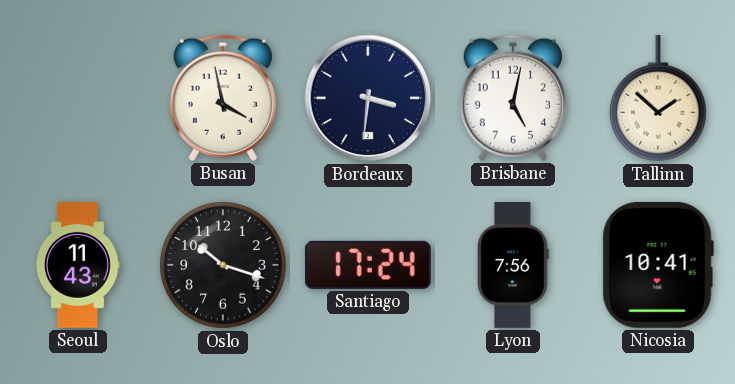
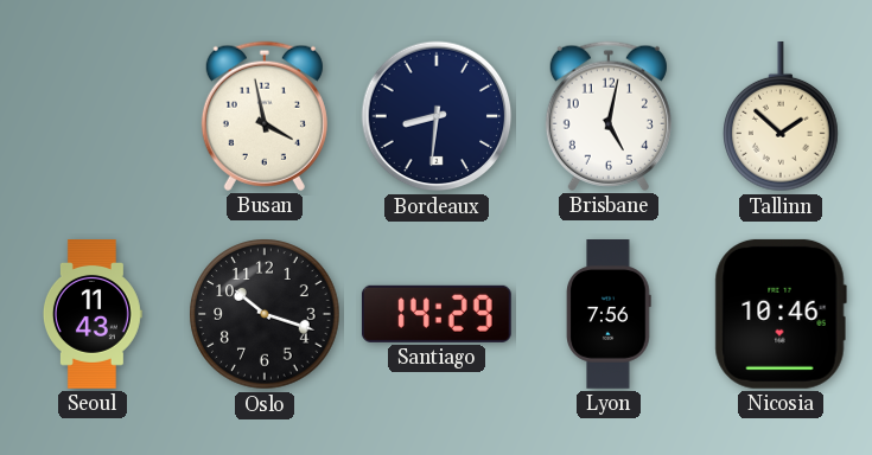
Bordeaux: 3:31 -> 8:31 (437, 116)
Santiago: 17:24 -> 14:29 (437, 314)
Nicosia: 10:41 -> 10:46 (781, 314)
